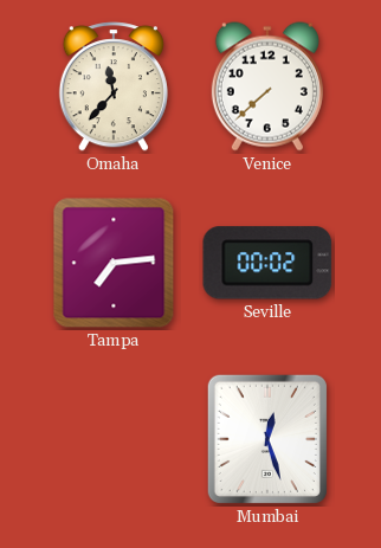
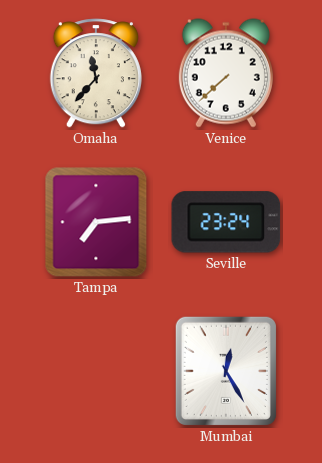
Seville: 00:02 -> 23:24 (226, 222)
Mumbai: 12:27 -> 12:25 (226, 371)
